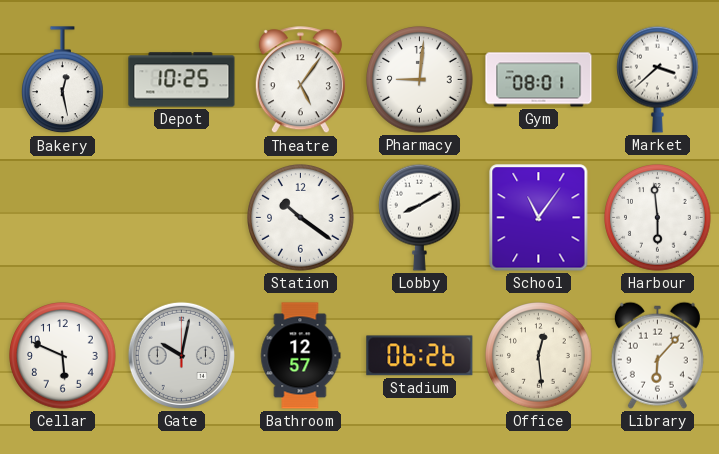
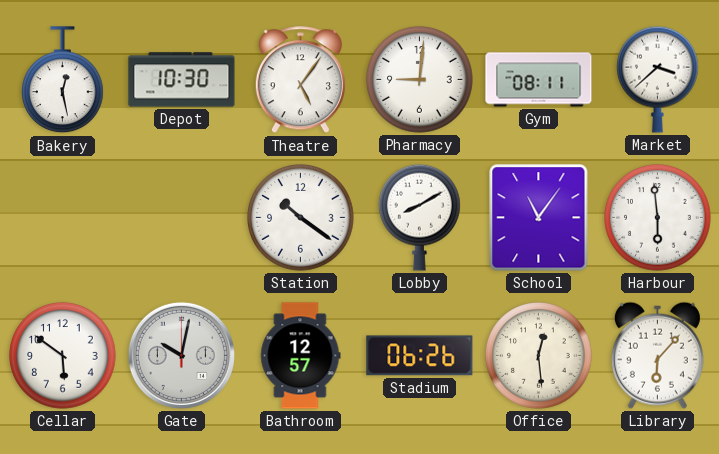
Depot: 10:25 -> 10:30 (182, 80)
Gym: 08:01 -> 08:11 (539, 80)
Cellar: 5:49 -> 5:51 (63, 356)
